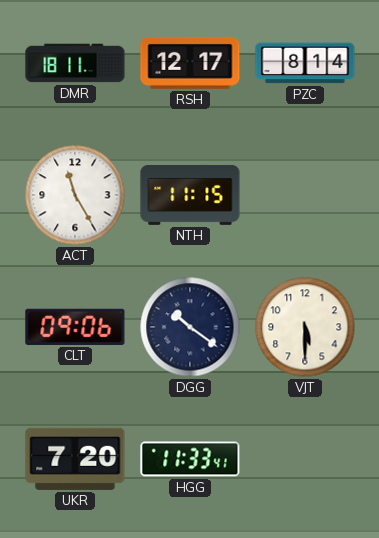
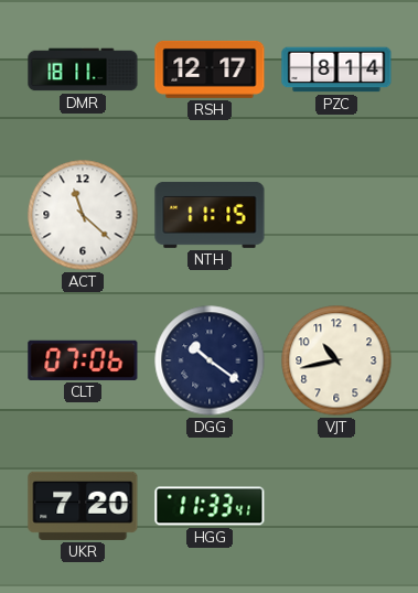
ACT: 11:25 -> 11:22 (83, 215)
CLT: 09:06 -> 07:06 (83, 360)
VJT: 5:30 -> 10:43 (336, 360)
